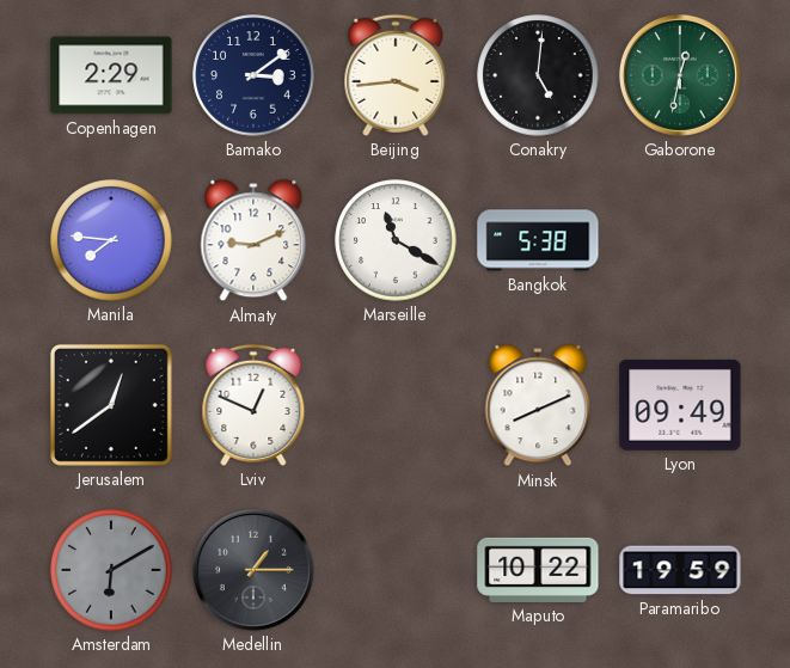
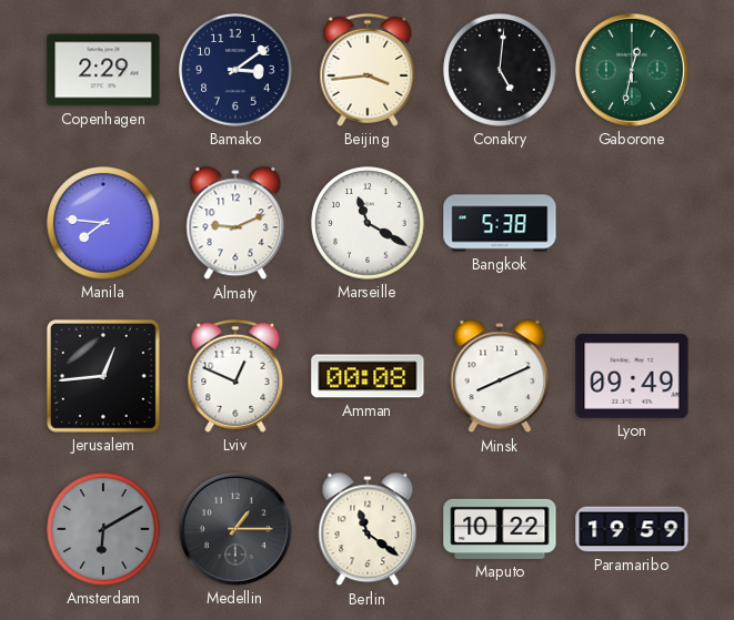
Jerusalem: 12:39 -> 12:44 (103, 376)
Amman: none -> 00:08 (368, 376)
Berlin: none -> 11:21 (368, 529)
